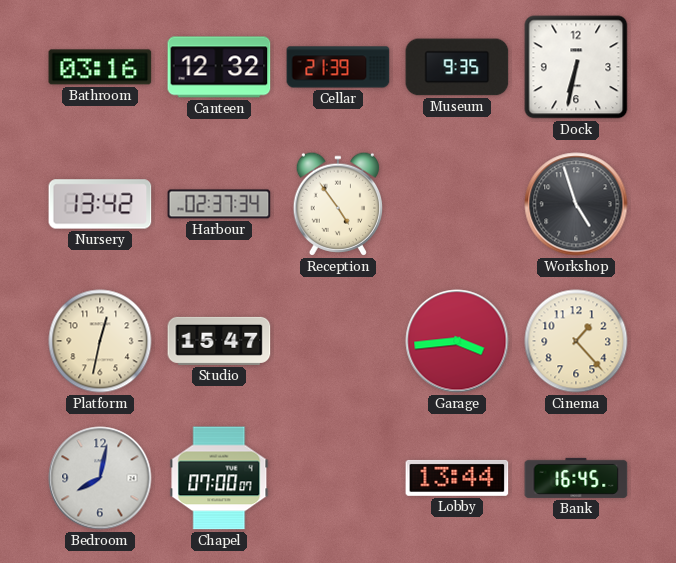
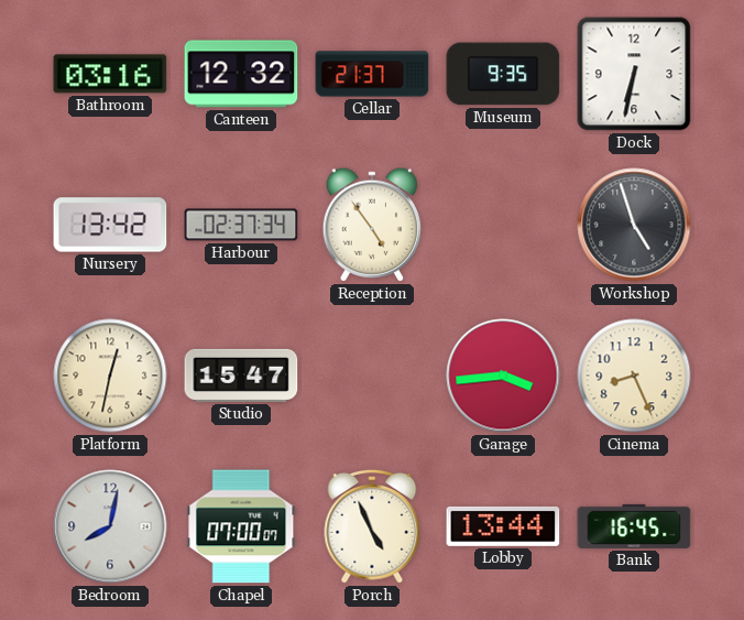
Cellar: 21:39 -> 21:37 (372, 74)
Cinema: 1:23 -> 8:26 (634, 376)
Porch: none -> 4:56 (372, 526)
